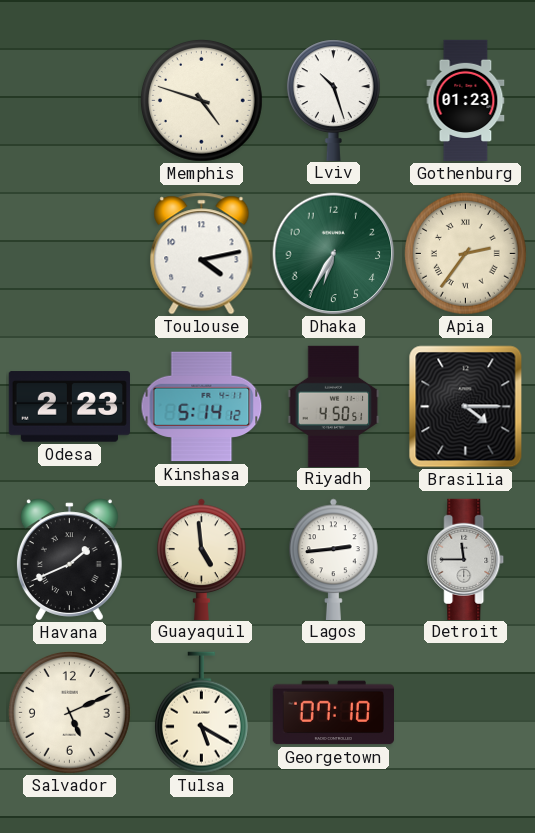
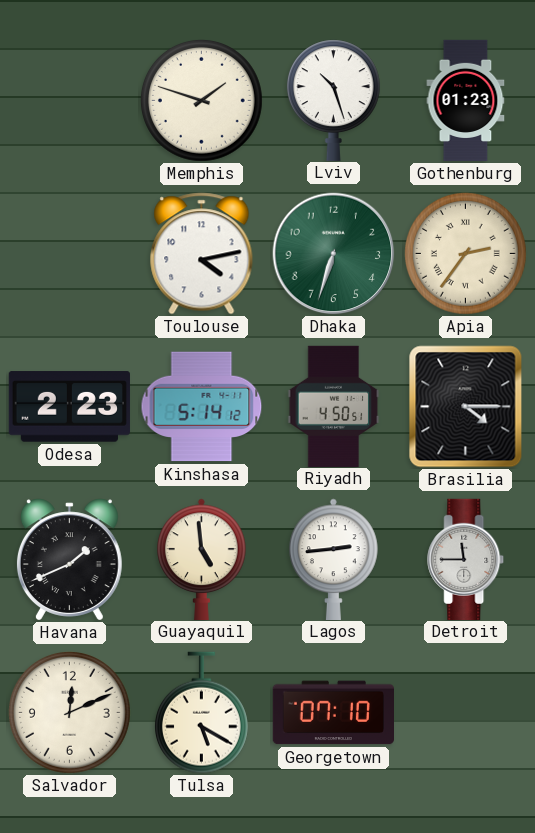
Memphis: 4:48 -> 1:48 (202, 101)
Dhaka: 6:35 -> 6:33 (334, 254)
Salvador: 5:11 -> 12:11 (70, 713)
